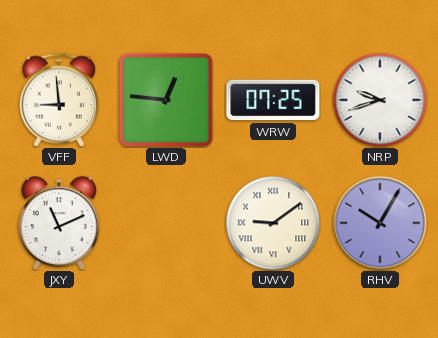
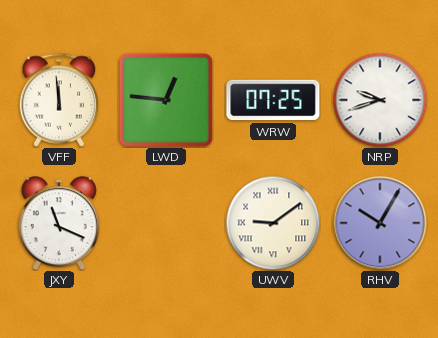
VFF: 8:59 -> 11:59 (59, 100)
JXY: 11:11 -> 11:19 (59, 223)
